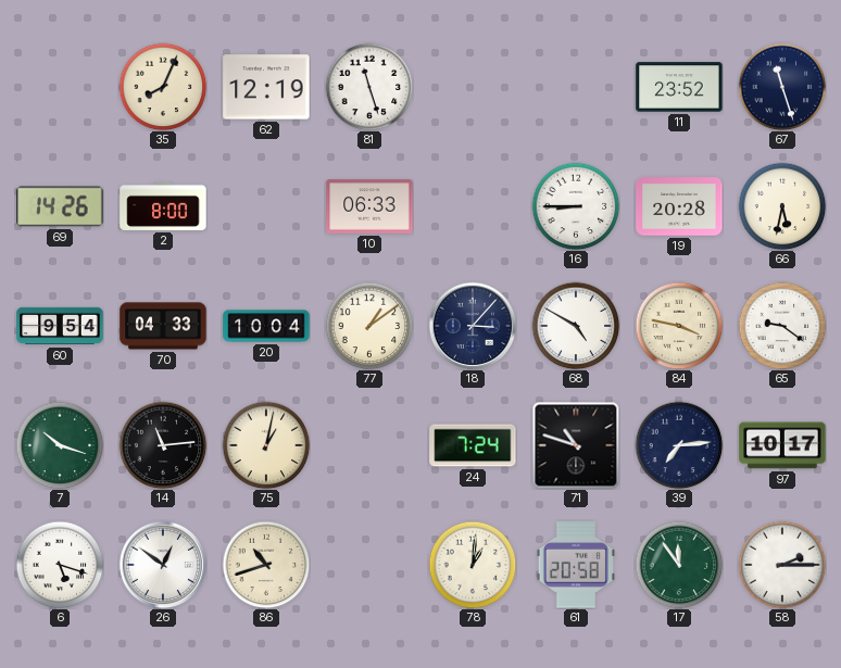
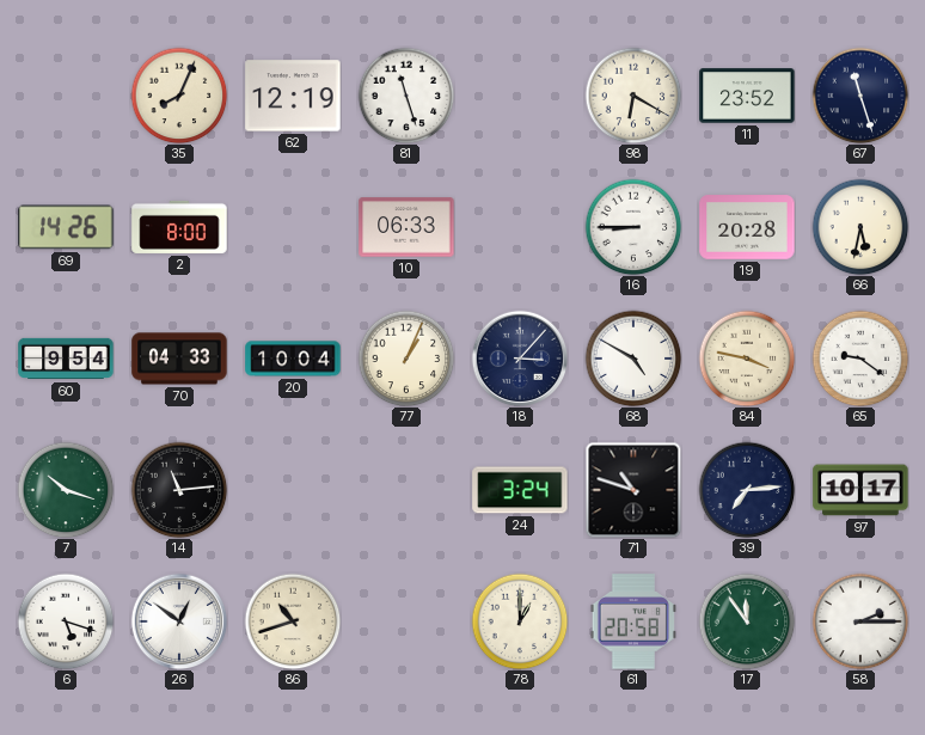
98: none -> 6:20 (633, 96)
77: 1:09 -> 1:04 (406, 359)
75: 1:02 -> none (266, 445)
24: 7:24 -> 3:24 (520, 490)
78: 1:01 -> 1:00 (520, 621)
